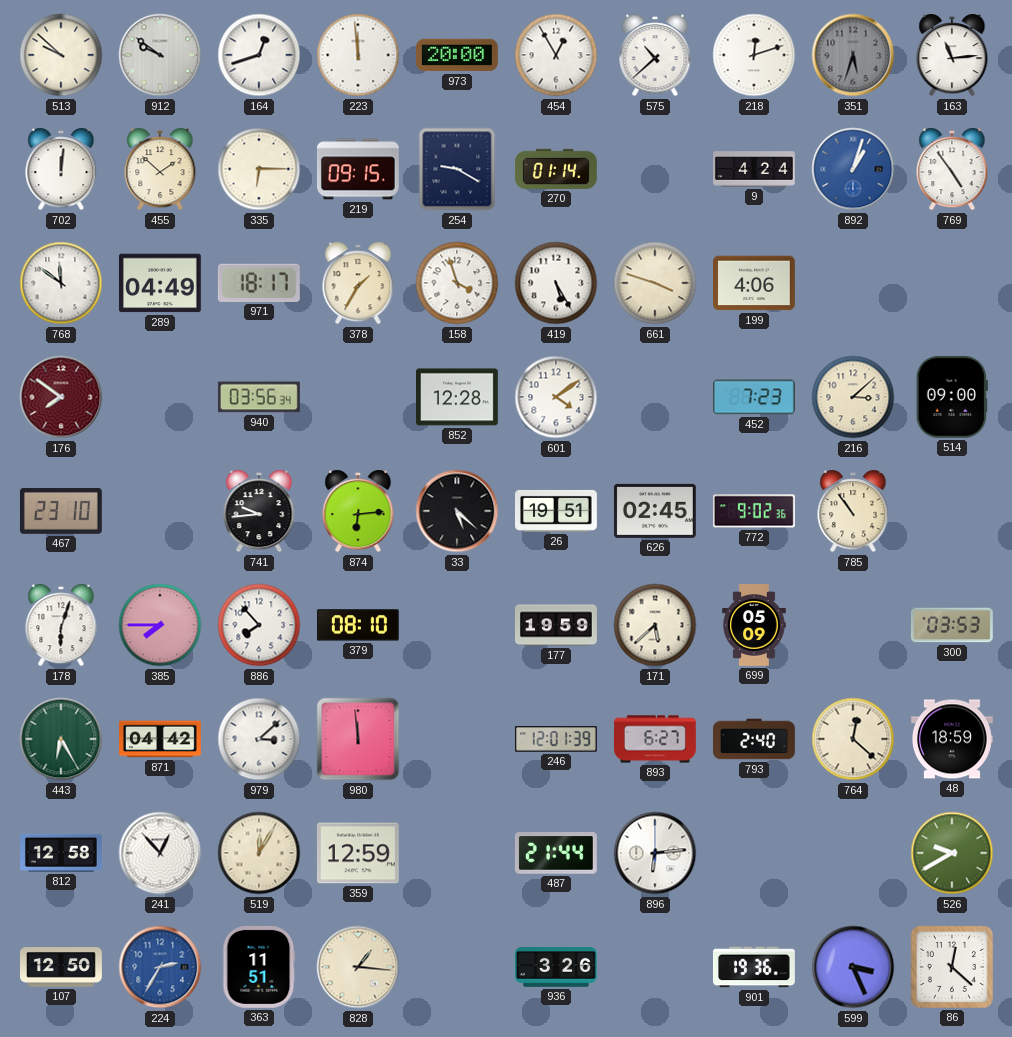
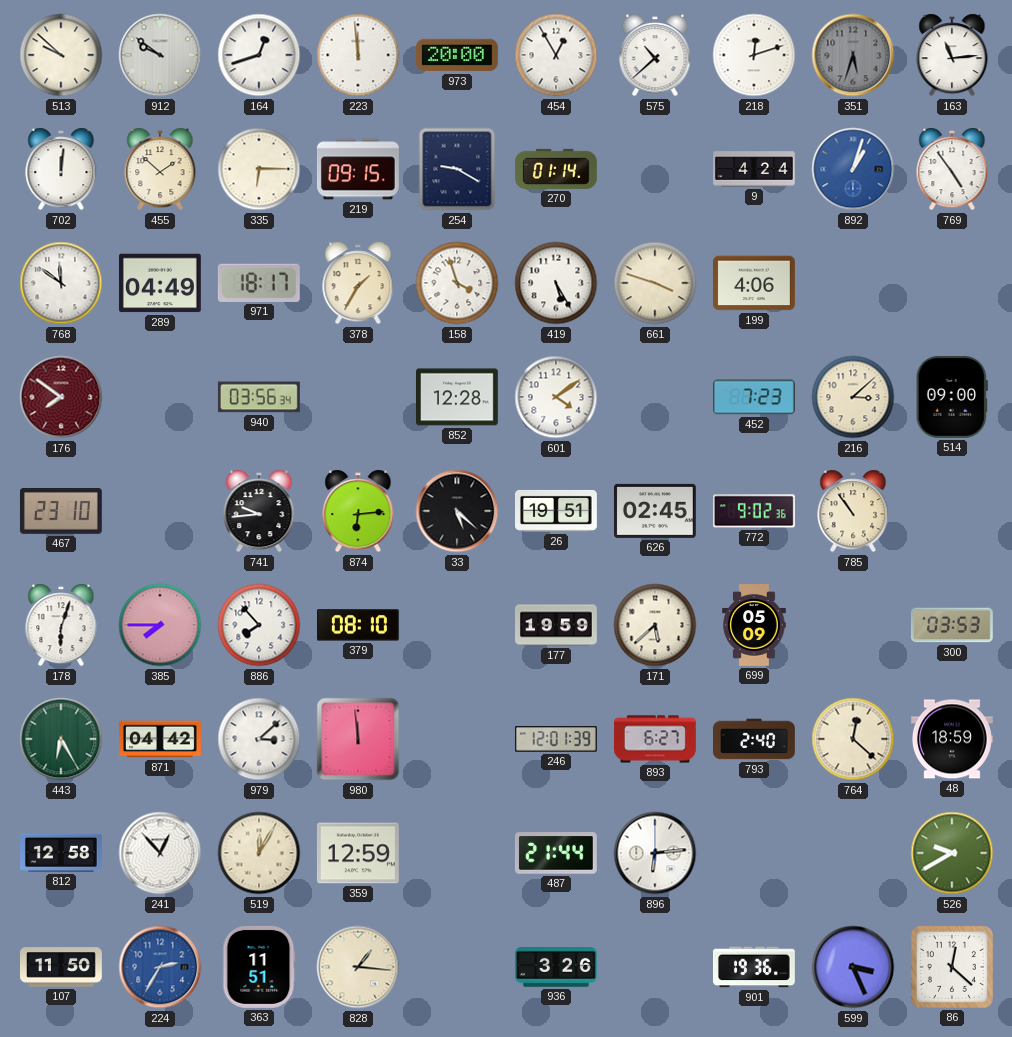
107: 12:50 -> 11:50 (62, 967)
